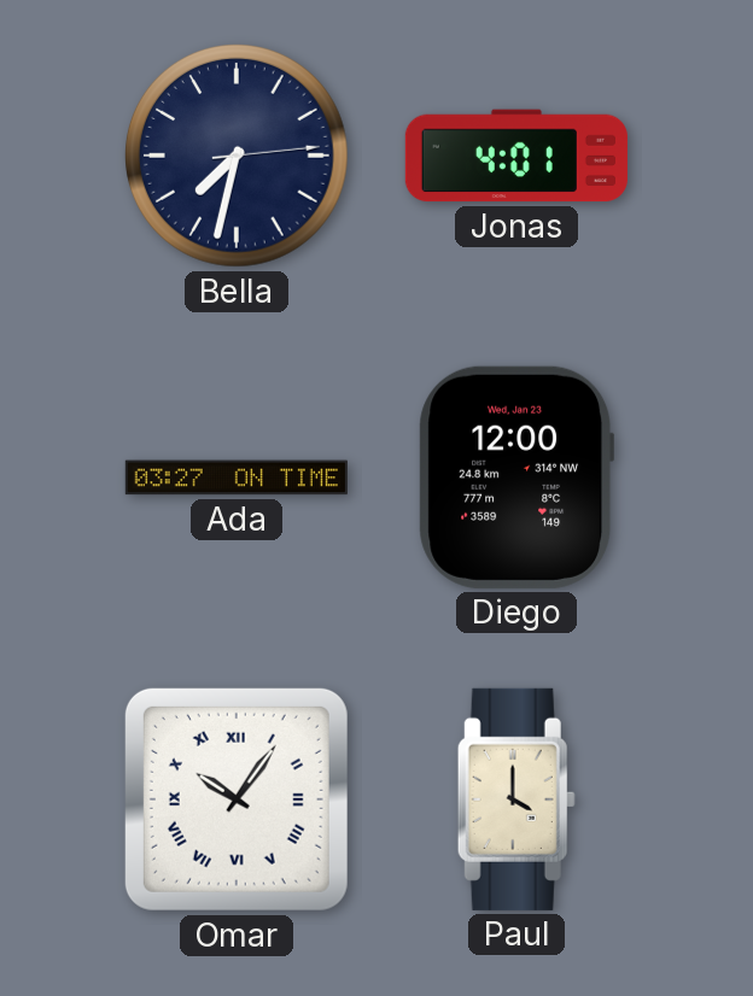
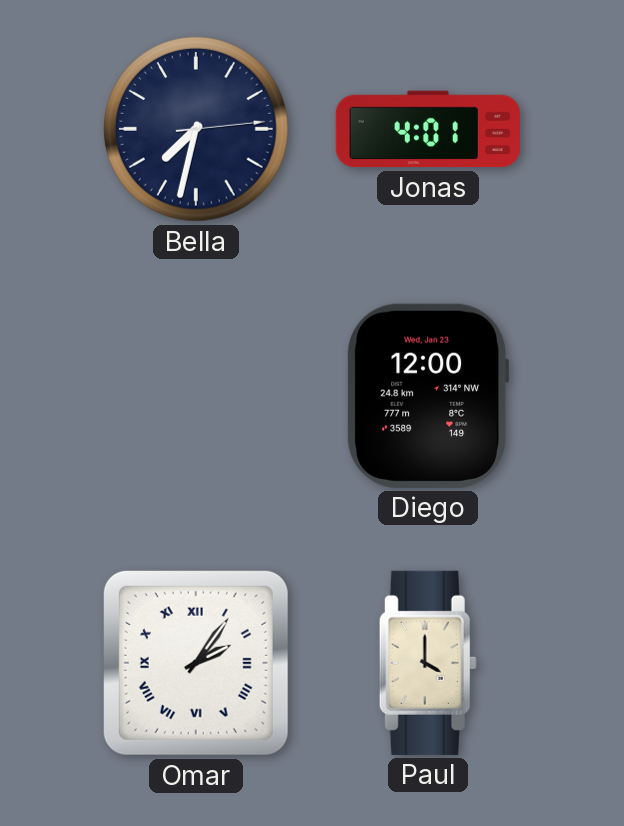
Ada: 03:27 -> none (237, 478)
Omar: 10:06 -> 2:06 (196, 663)
